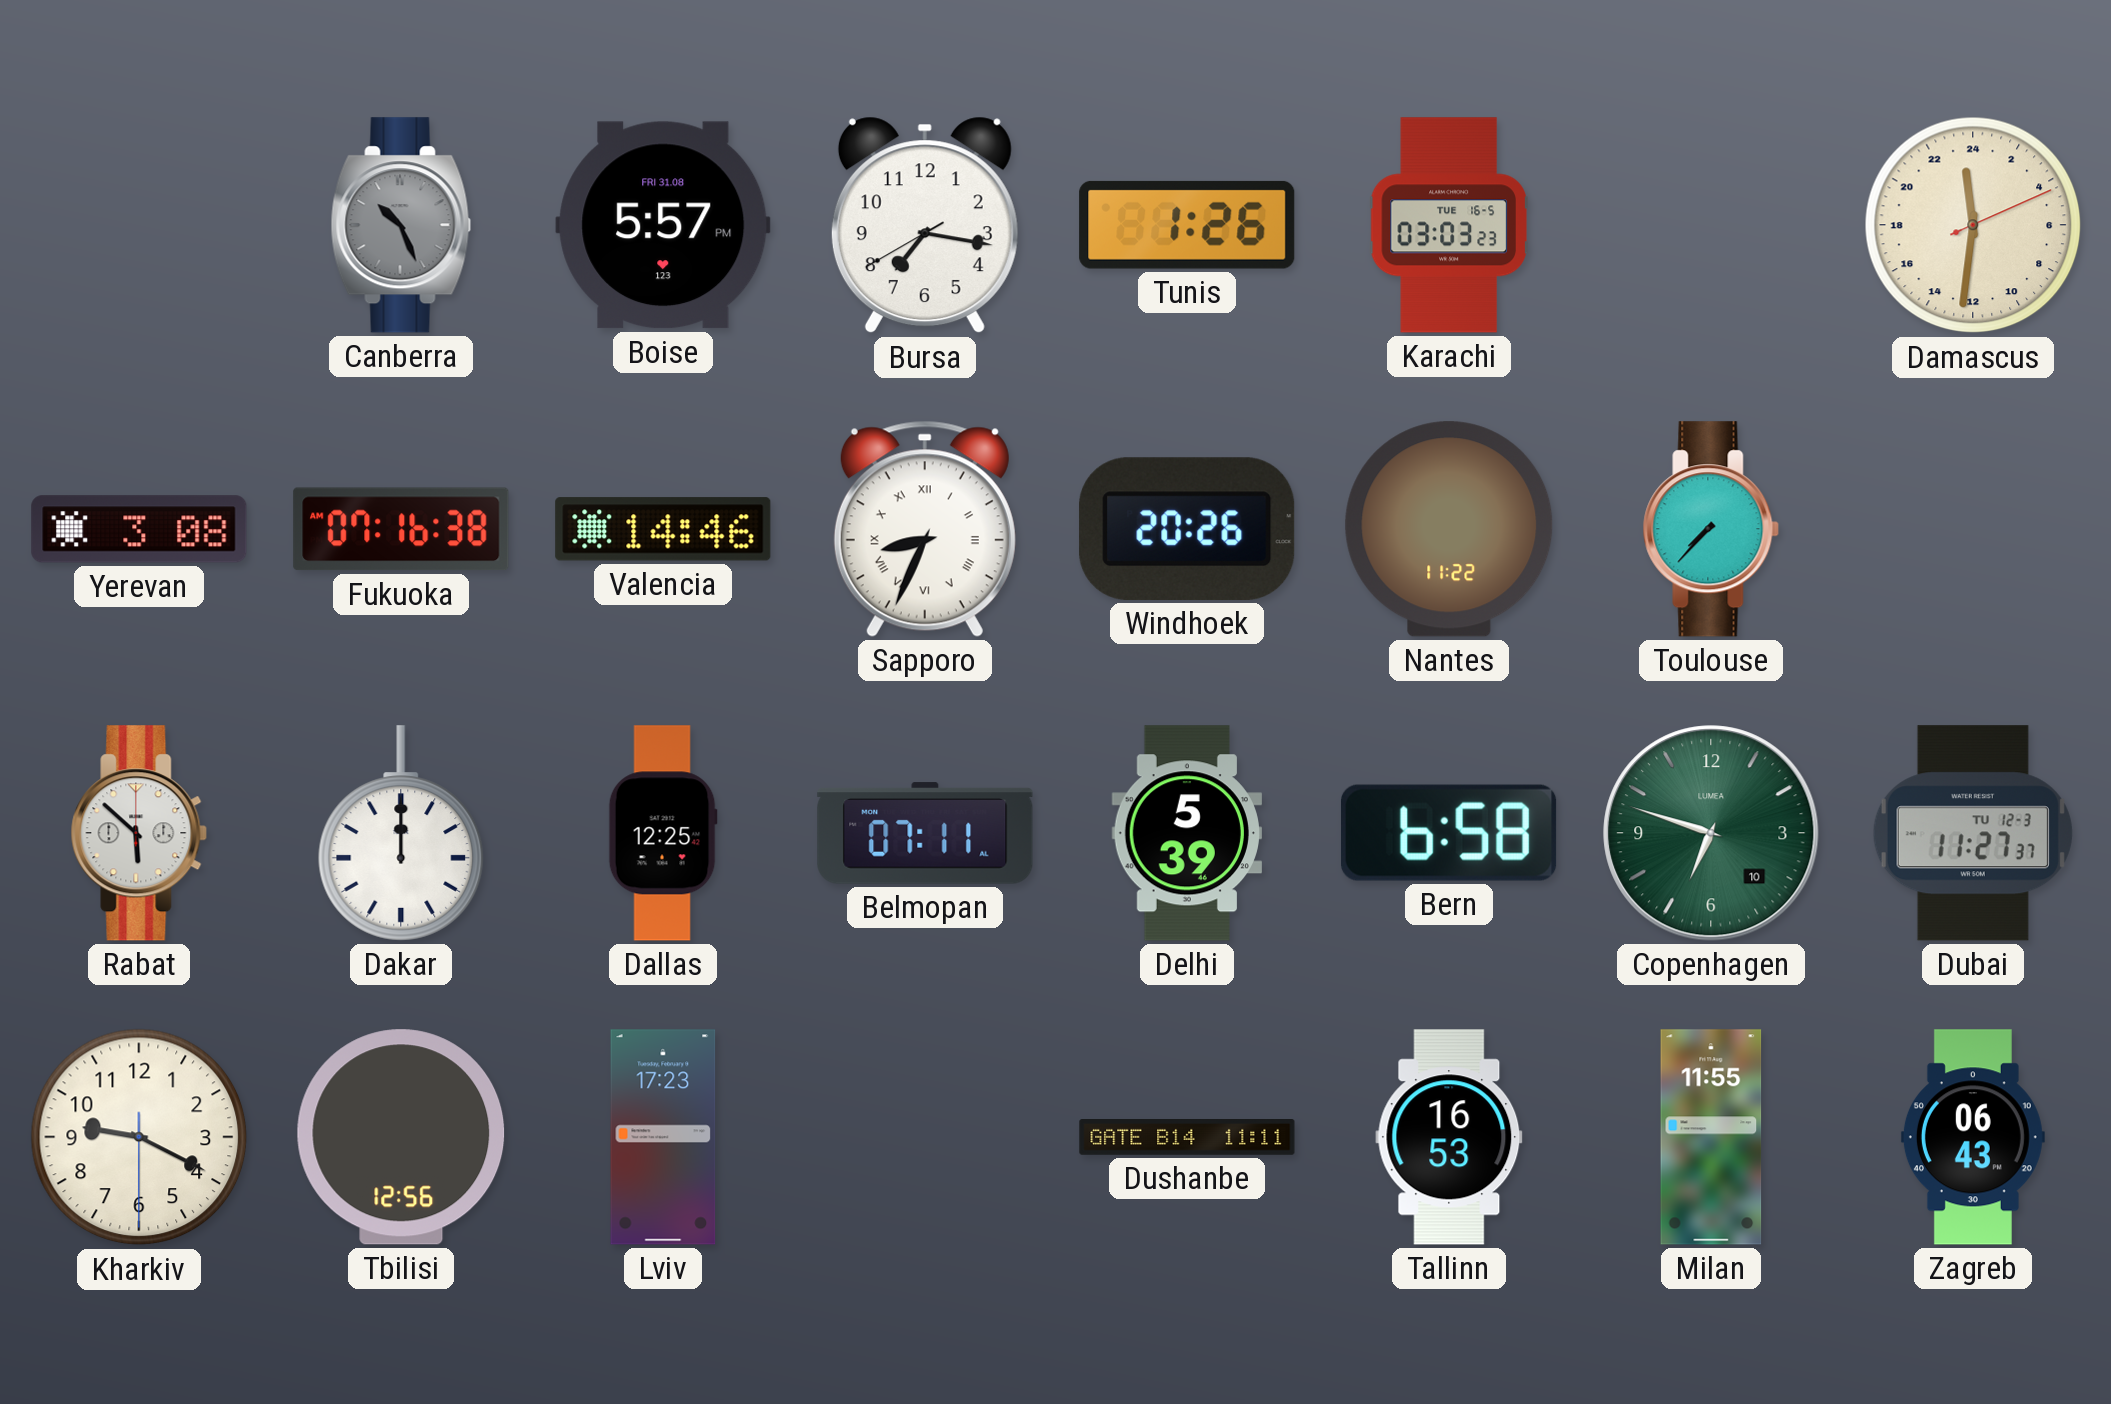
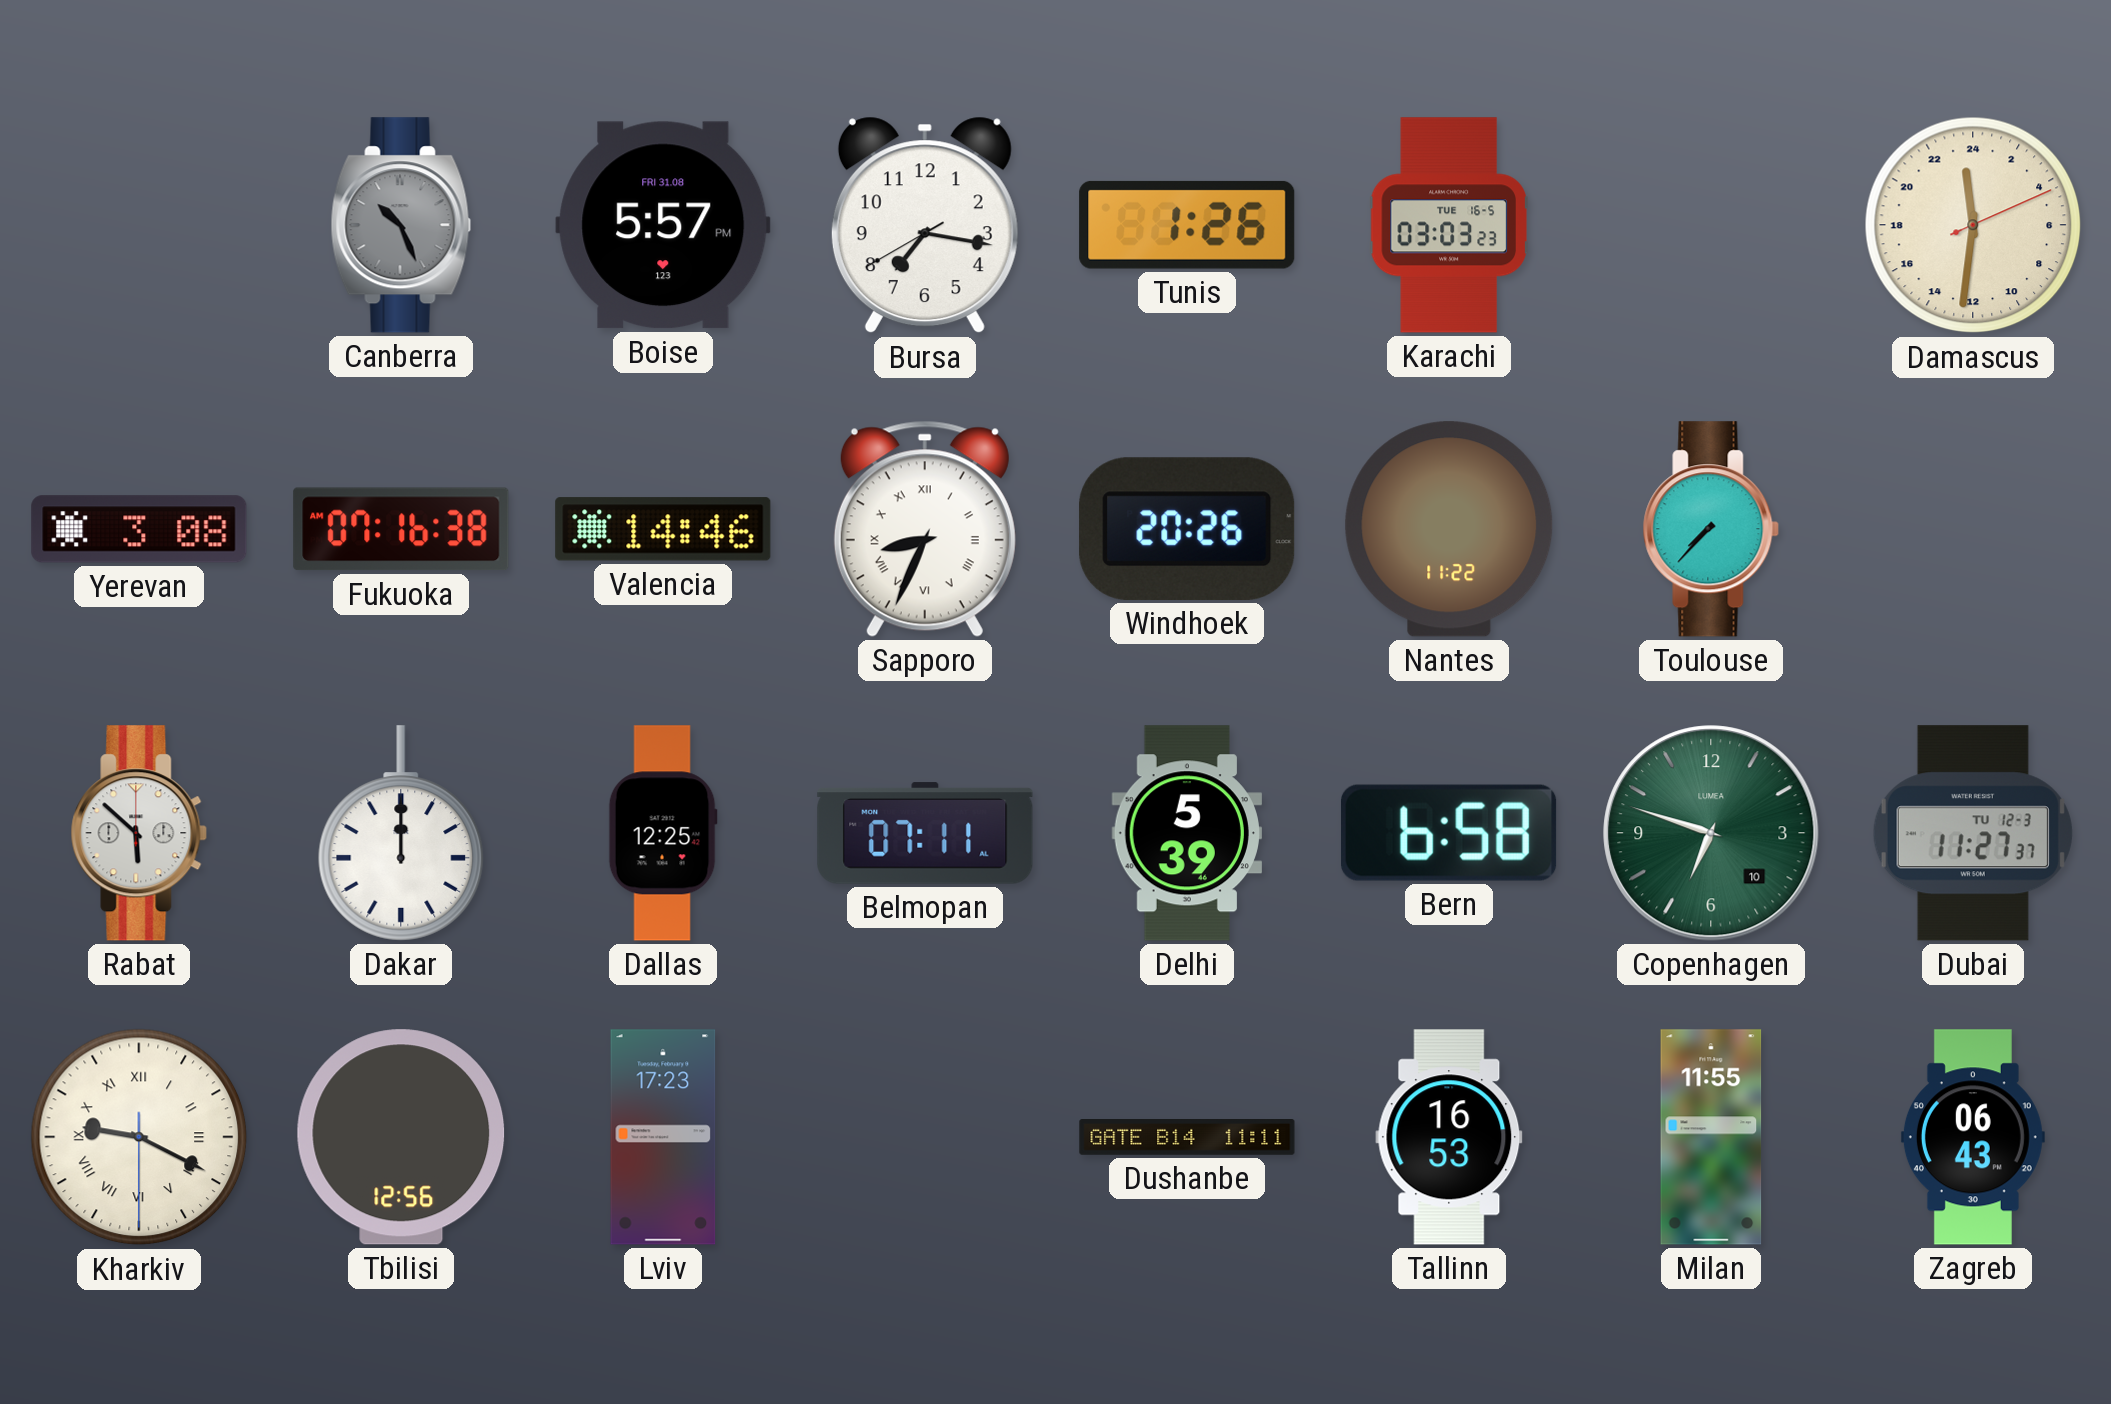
Kharkiv numerals: Arabic -> Roman (139, 1137)
